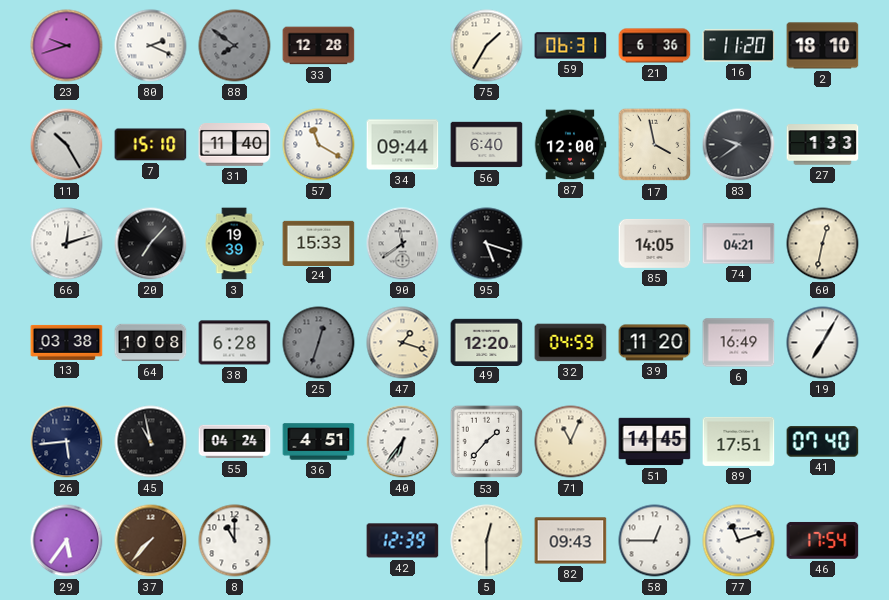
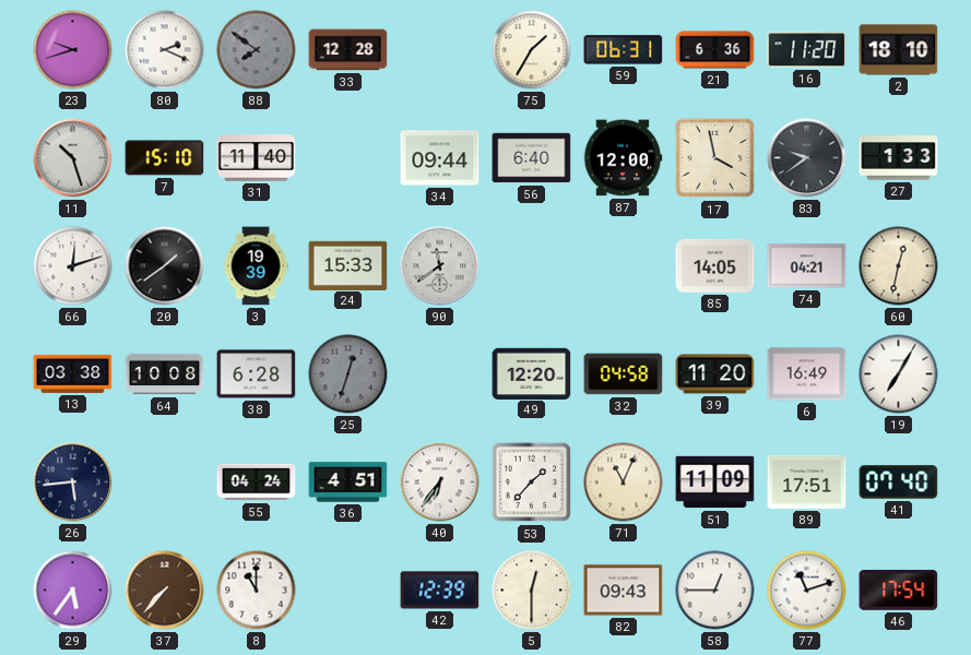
11: 10:25 -> 10:27 (73, 158)
57: 11:20 -> none (319, 145)
20: 7:07 -> 1:39 (165, 266)
95: 5:18 -> none (487, 244)
47: 1:18 -> none (403, 343)
32: 04:59 -> 04:58 (624, 374)
45: 10:58 -> none (151, 442)
51: 14:45 -> 11:09 (715, 483)
